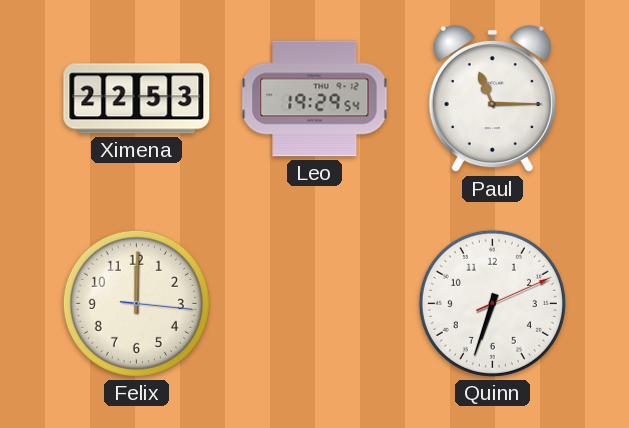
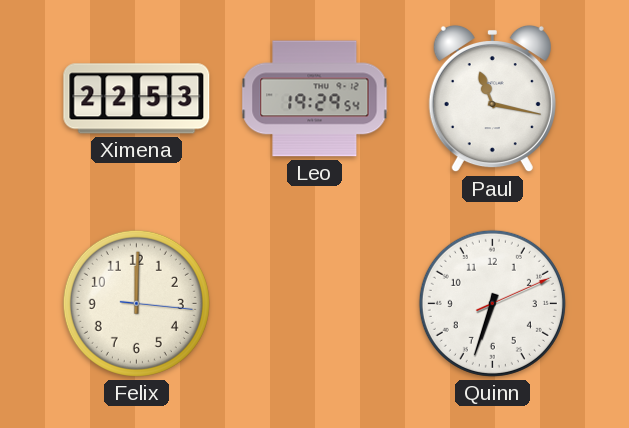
Paul: 11:15 -> 11:17 (492, 99)
